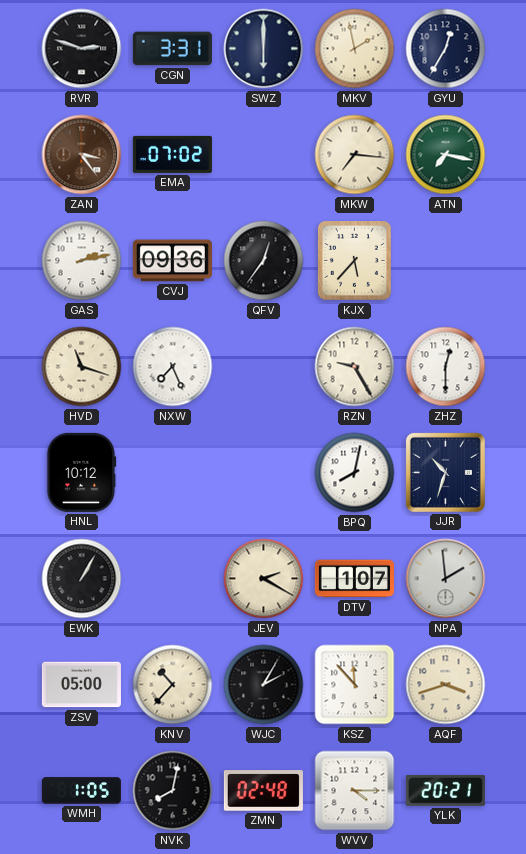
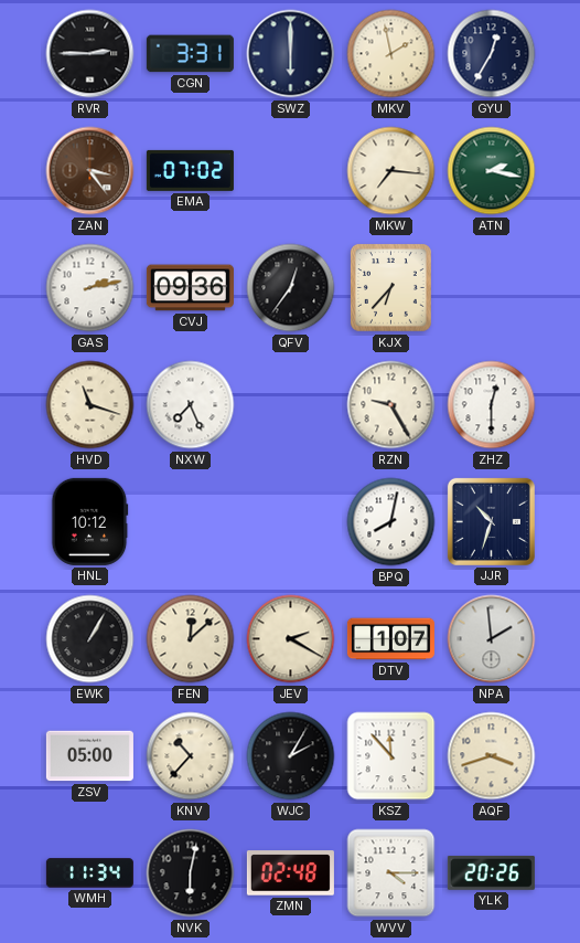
RVR: 2:48 -> 2:45 (90, 54)
ATN: 7:17 -> 2:17 (492, 171)
KJX: 5:37 -> 6:37 (390, 287)
FEN: none -> 12:08 (191, 639)
WMH: 1:05 -> 11:34 (89, 873)
NVK: 8:02 -> 6:02 (191, 873)
YLK: 20:21 -> 20:26 (491, 872)
